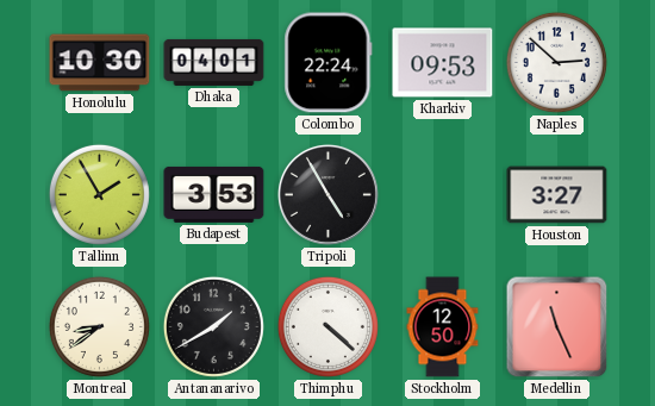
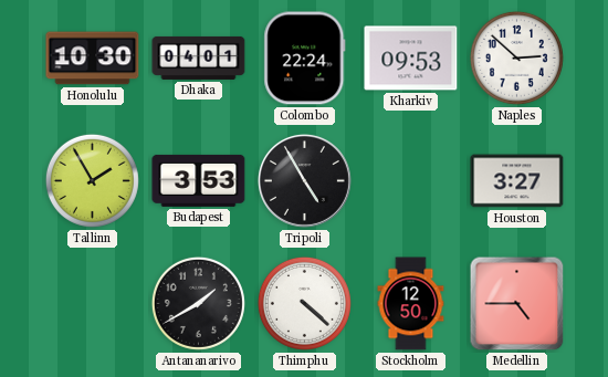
Montreal: 8:39 -> none (99, 326)
Medellin: 11:26 -> 4:45 (517, 304)
